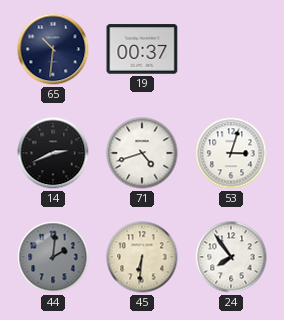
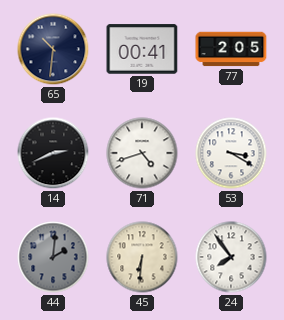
19: 00:37 -> 00:41 (142, 49)
77: none -> 2:05 (231, 49)
53: 3:03 -> 3:20 (231, 153)
